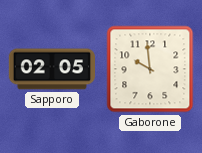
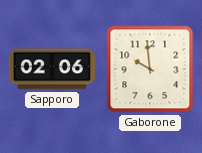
Sapporo: 02:05 -> 02:06 (51, 69)
